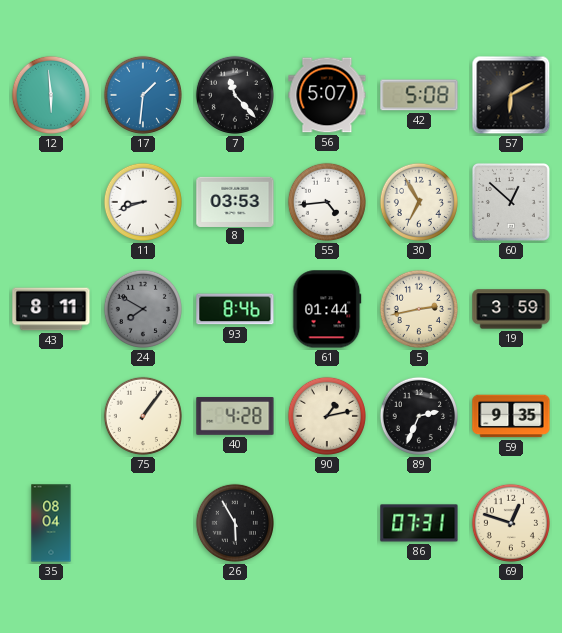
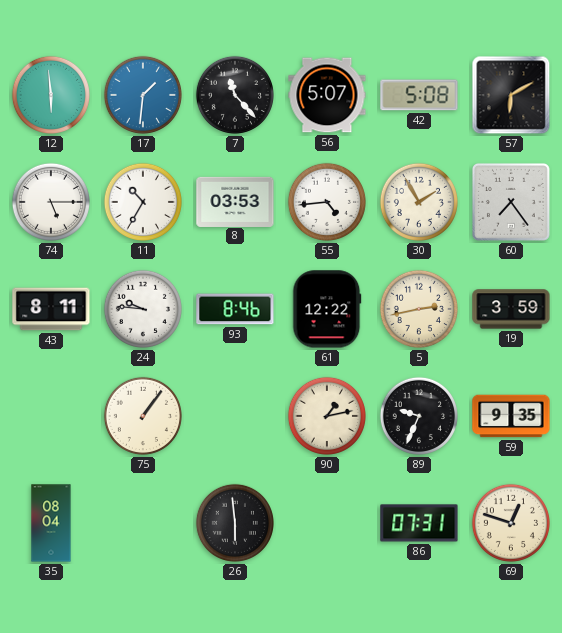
74: none -> 5:15 (51, 202)
11: 8:42 -> 10:35 (143, 202)
30: 6:55 -> 1:55 (419, 202)
60: 12:52 -> 7:24 (511, 202)
24: 7:50 -> 9:46 (143, 309)
24 dial: grey -> white (143, 309)
61: 01:44 -> 12:22 (327, 309)
40: 4:28 -> none (235, 417)
89: 2:34 -> 9:34 (419, 416)
26: 5:55 -> 5:59 (235, 523)
